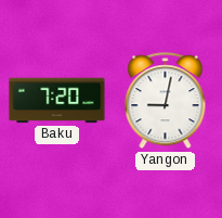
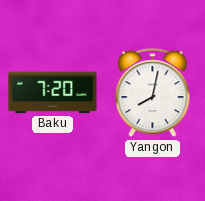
Yangon: 9:02 -> 8:02 (153, 93)
